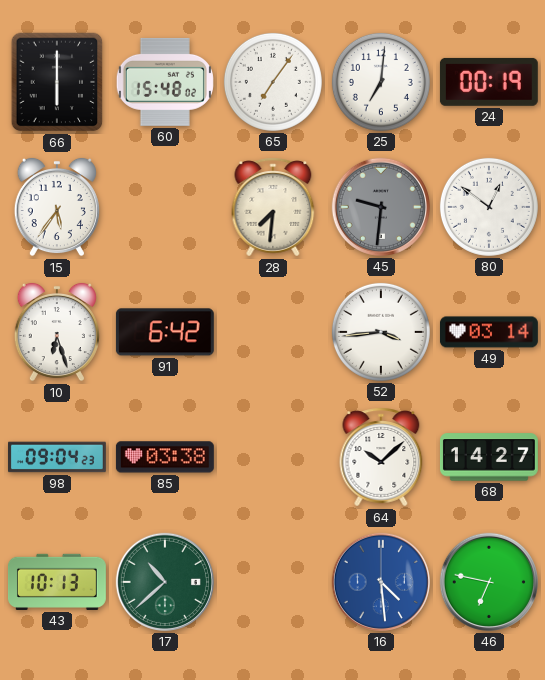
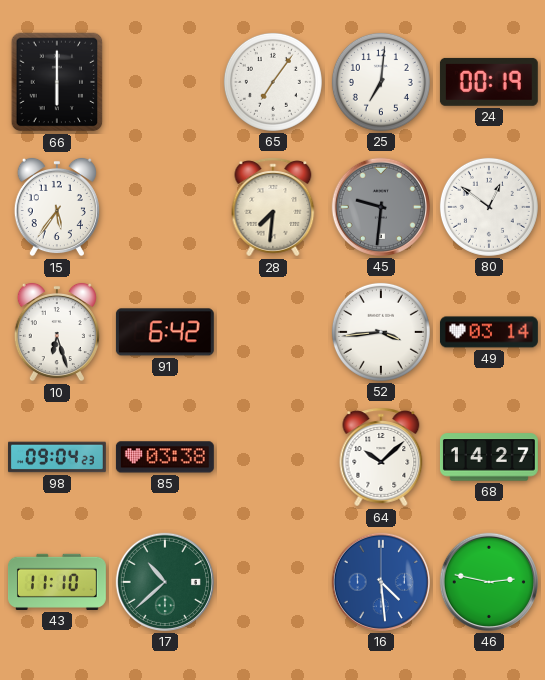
60: 15:48 -> none (165, 82)
43: 10:13 -> 11:10 (57, 582)
46: 6:47 -> 2:47 (489, 582)
